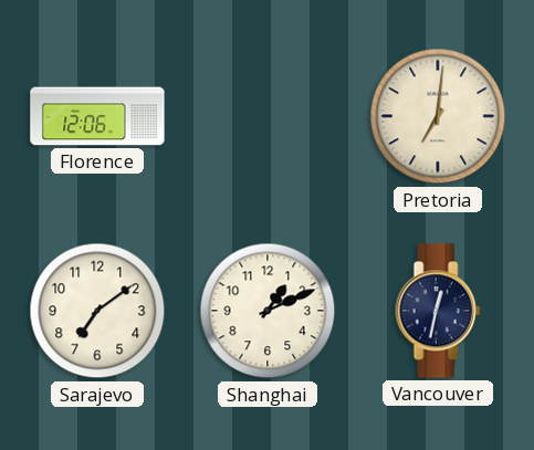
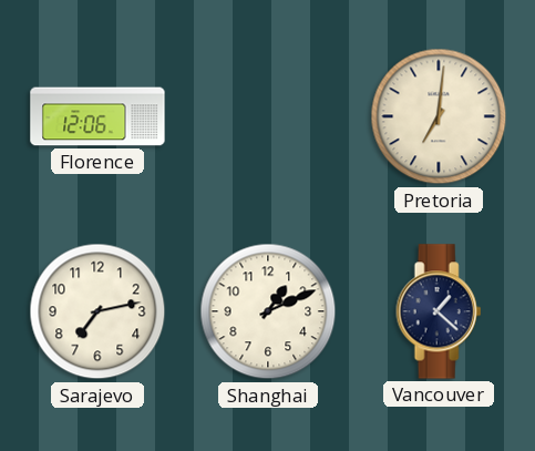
Sarajevo: 7:09 -> 7:13 (97, 311)
Vancouver: 12:32 -> 1:22 (439, 311)
